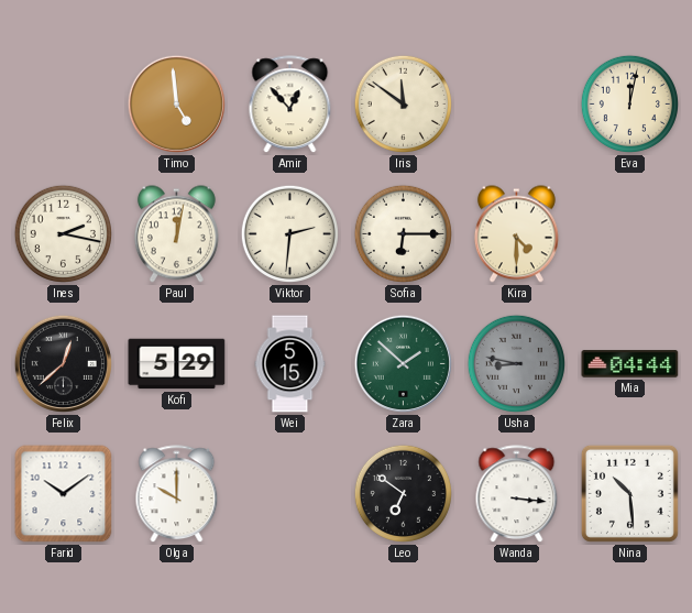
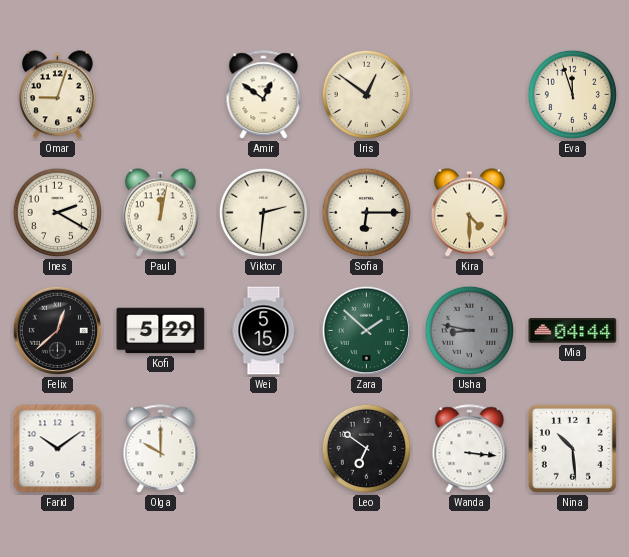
Omar: none -> 9:03 (57, 95)
Timo: 4:59 -> none (176, 103)
Amir: 12:53 -> 12:51 (264, 95)
Iris: 11:51 -> 12:51 (366, 94)
Eva: 12:02 -> 11:57 (572, 94)
Ines: 2:17 -> 2:20 (57, 212)
